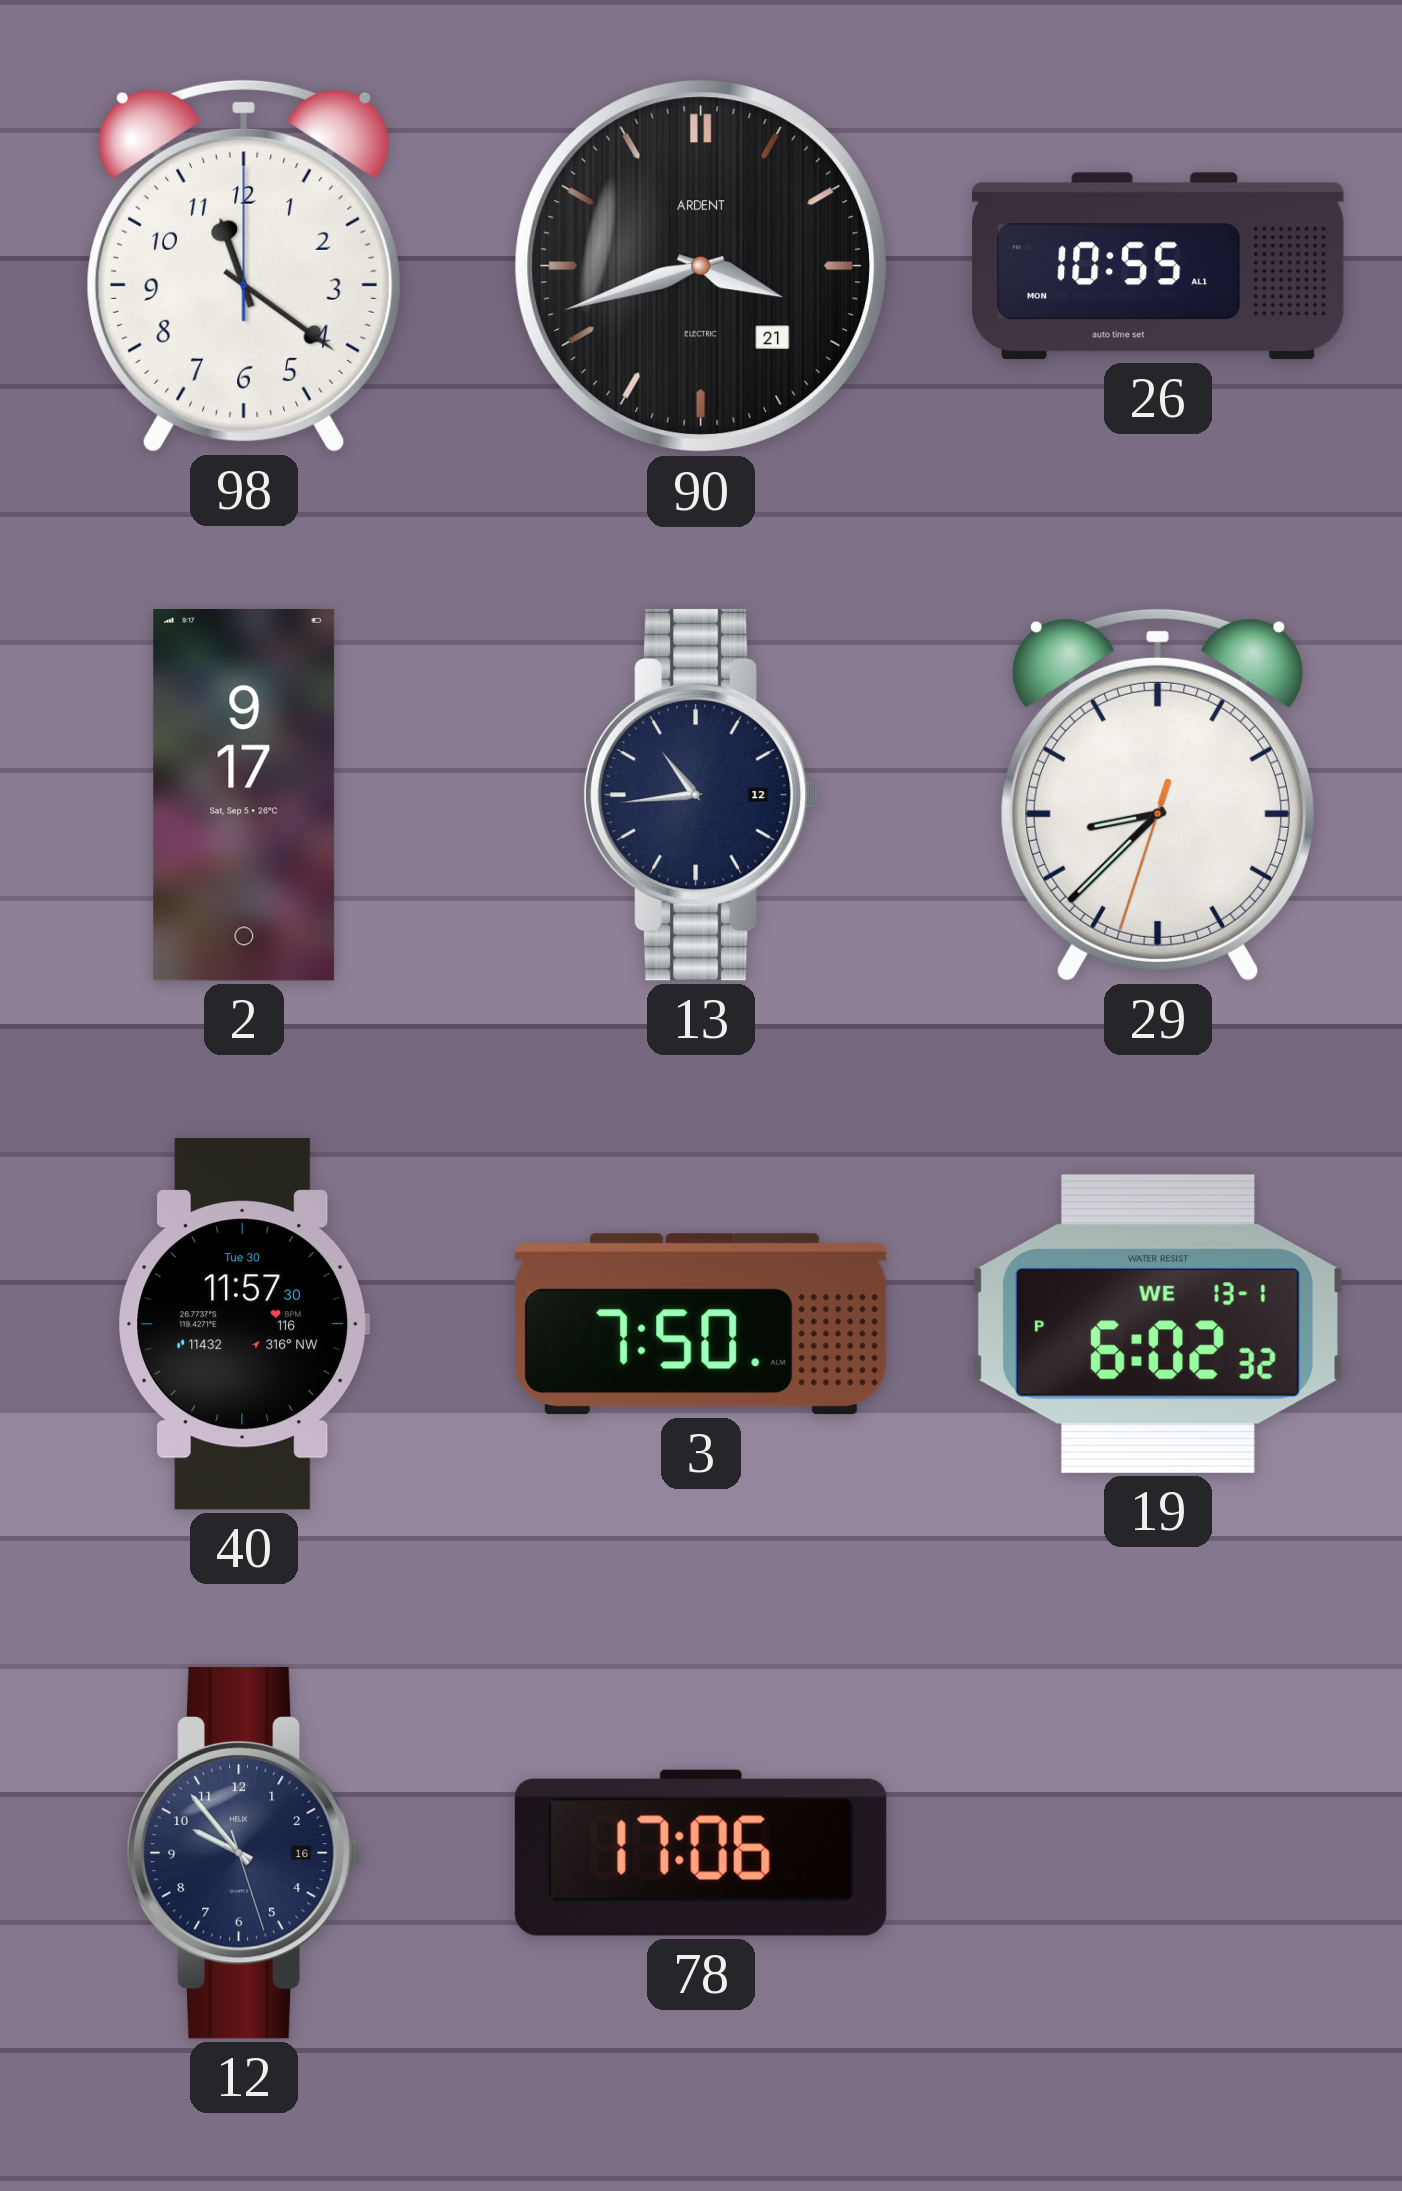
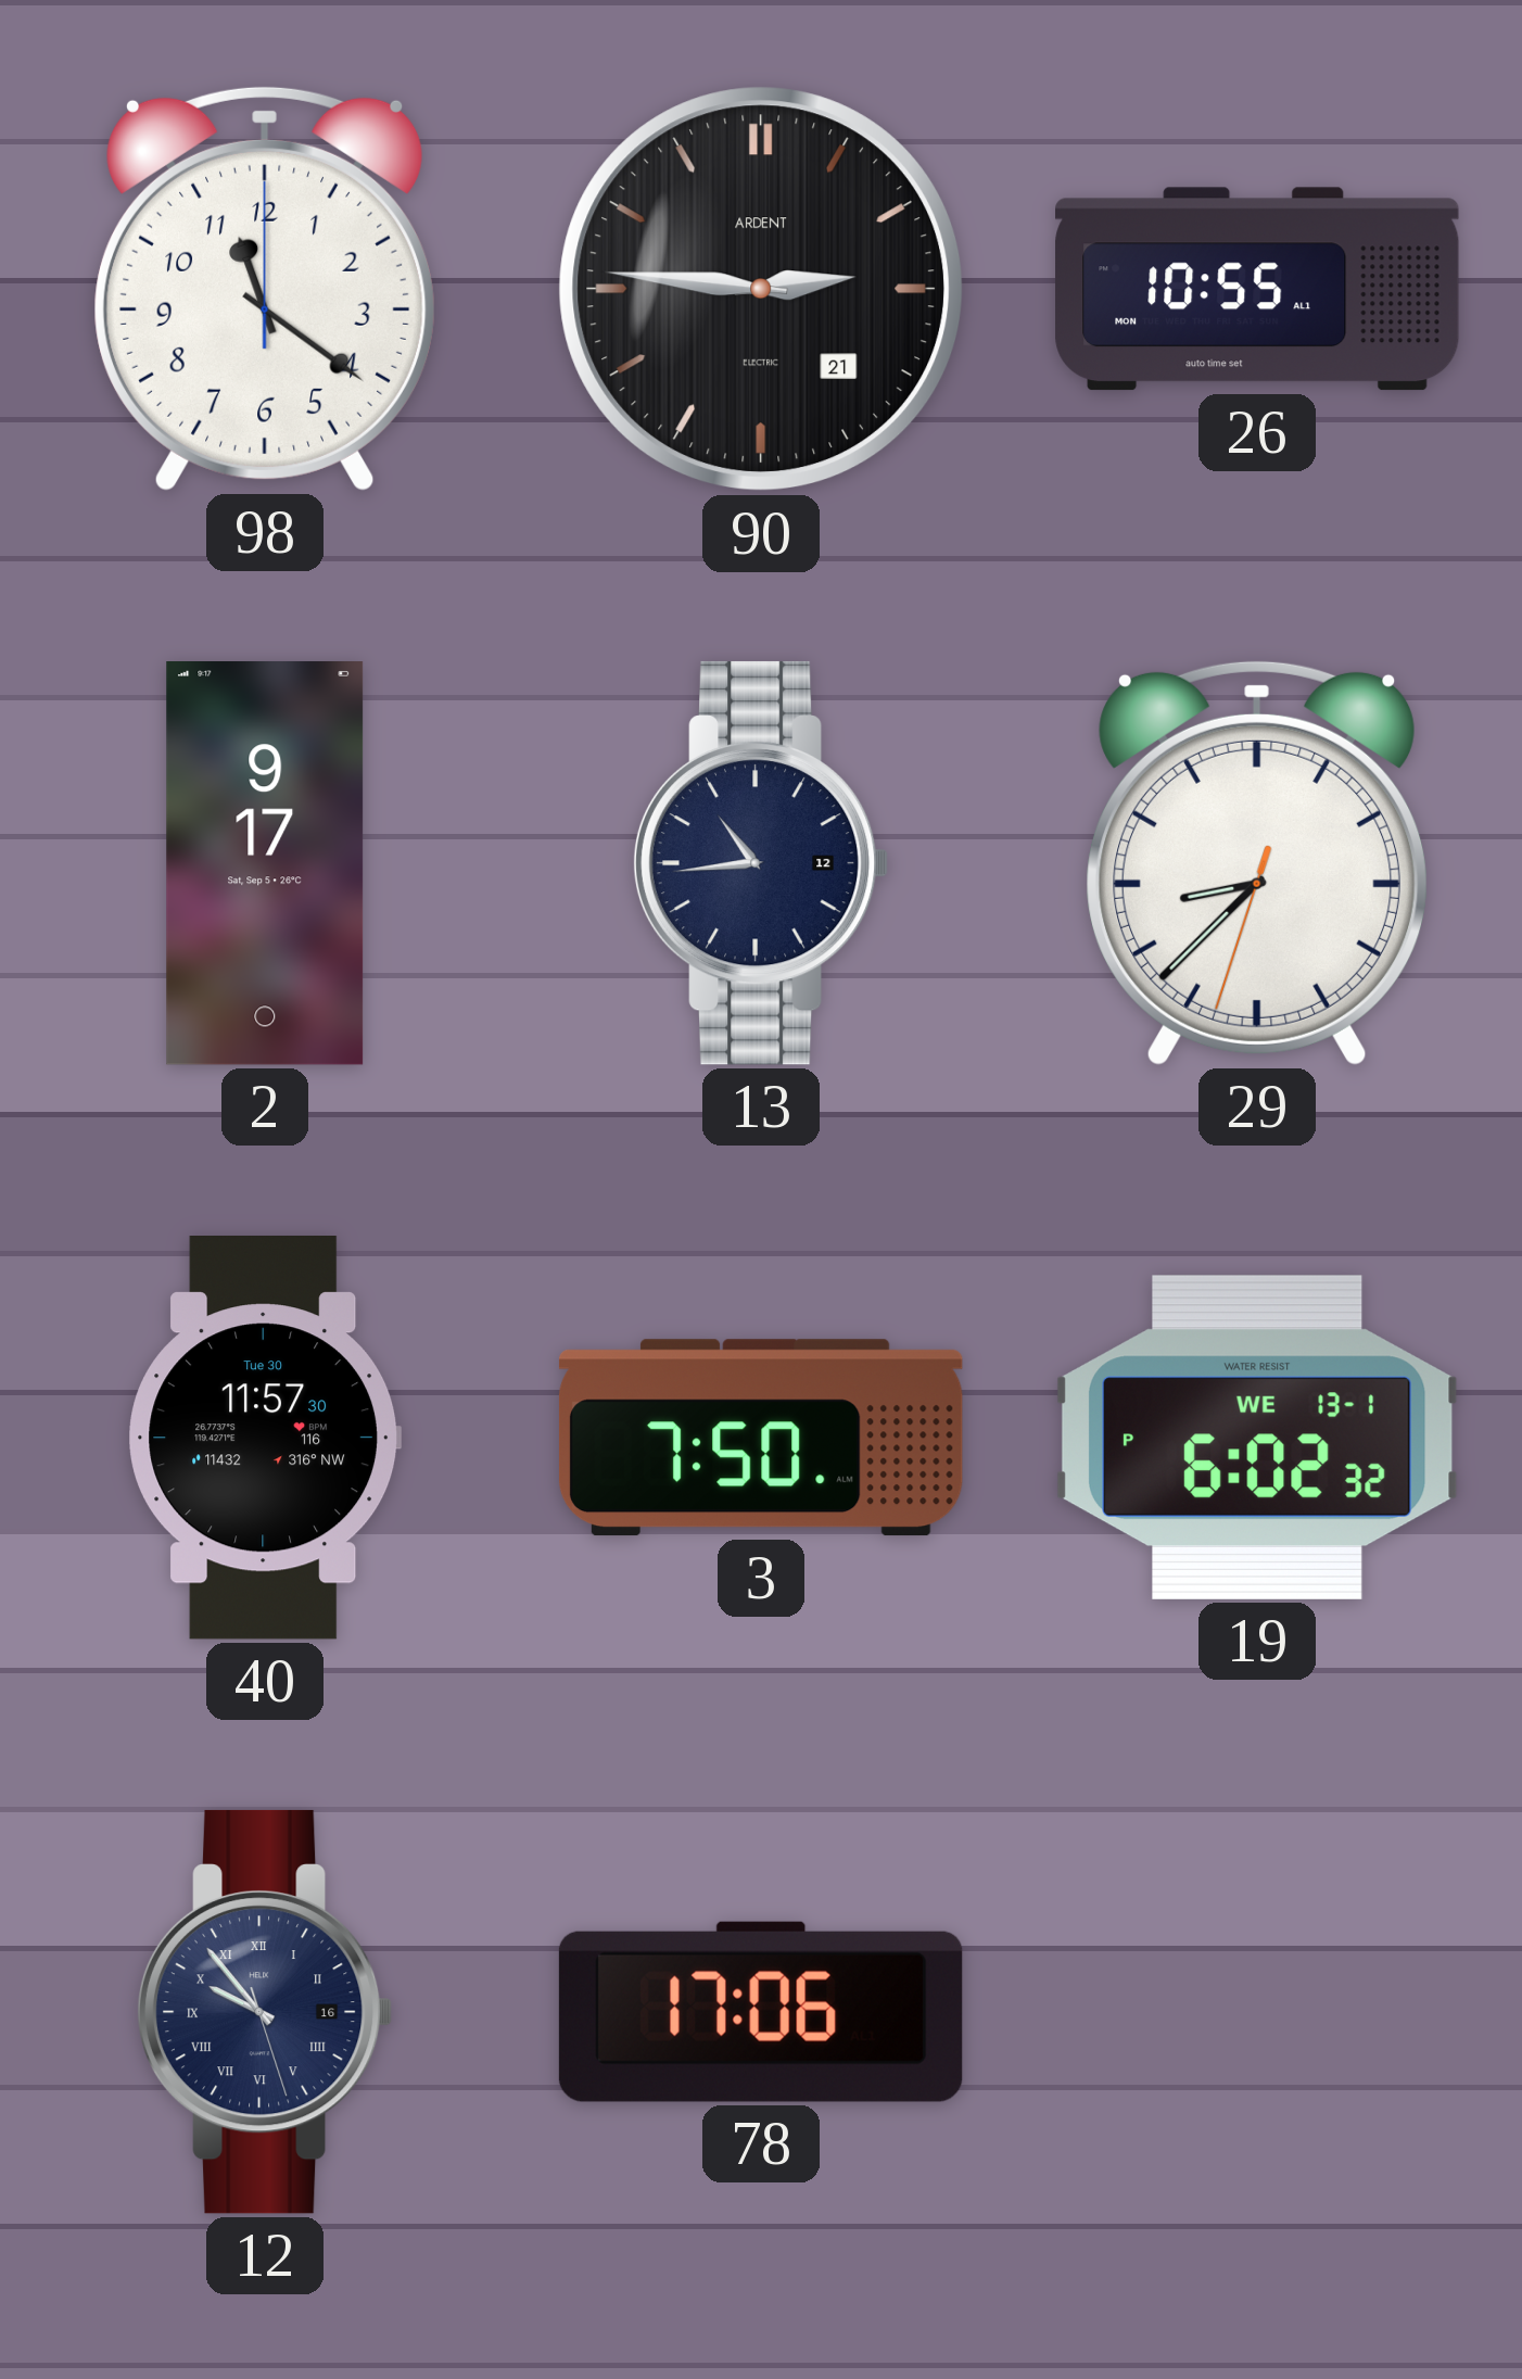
90: 3:42 -> 2:46 (761, 289)
12 numerals: Arabic -> Roman (265, 2012)
